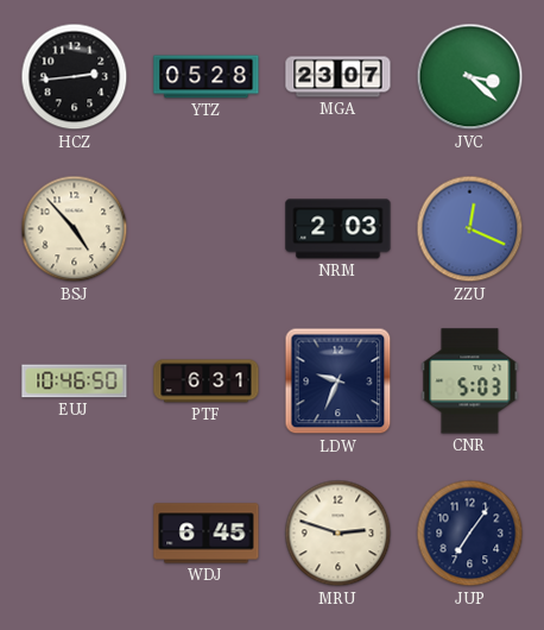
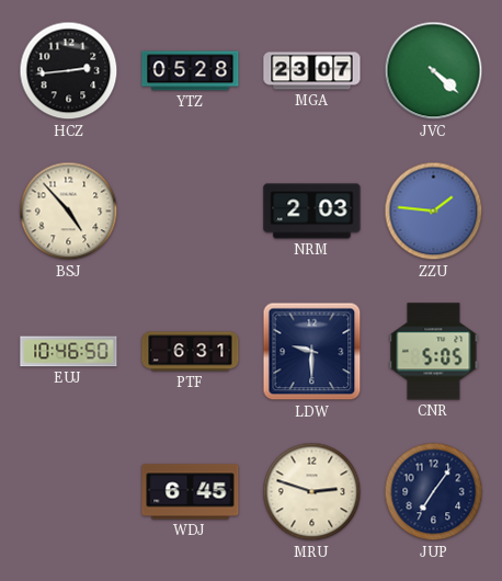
JVC: 3:22 -> 4:22 (434, 71)
ZZU: 12:19 -> 1:46 (434, 212)
LDW: 9:34 -> 9:30 (312, 352)
CNR: 5:03 -> 5:05 (434, 352)
